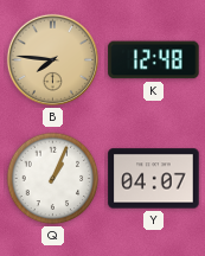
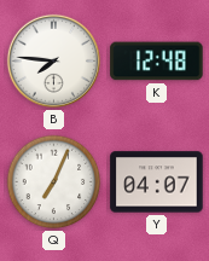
B dial: champagne -> white (53, 60)
Q: 1:04 -> 7:04 (54, 182)
